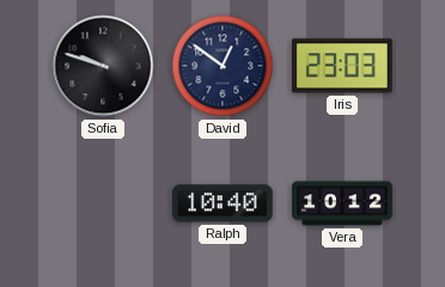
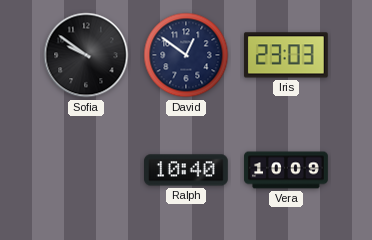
Sofia: 9:48 -> 9:51 (86, 55)
Vera: 10:12 -> 10:09 (286, 170)
